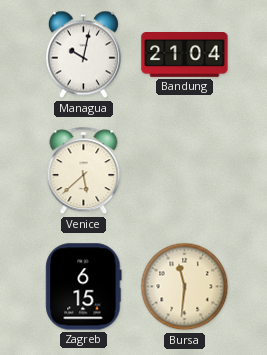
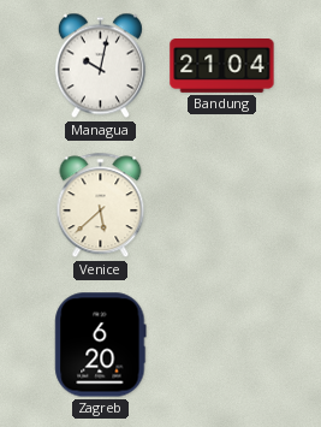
Zagreb: 6:15 -> 6:20 (101, 345)
Bursa: 11:31 -> none (185, 287)
